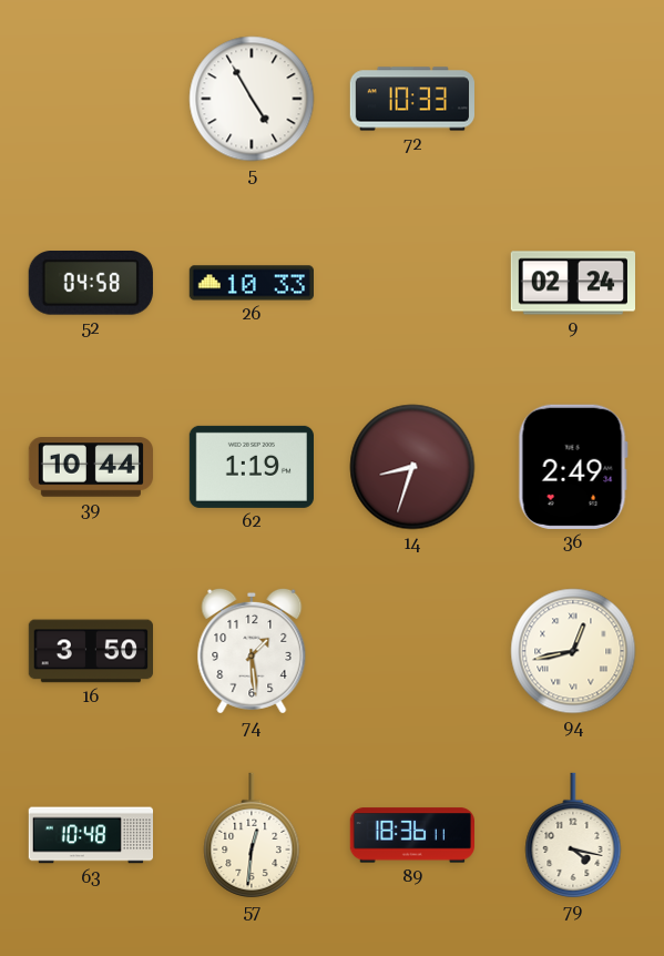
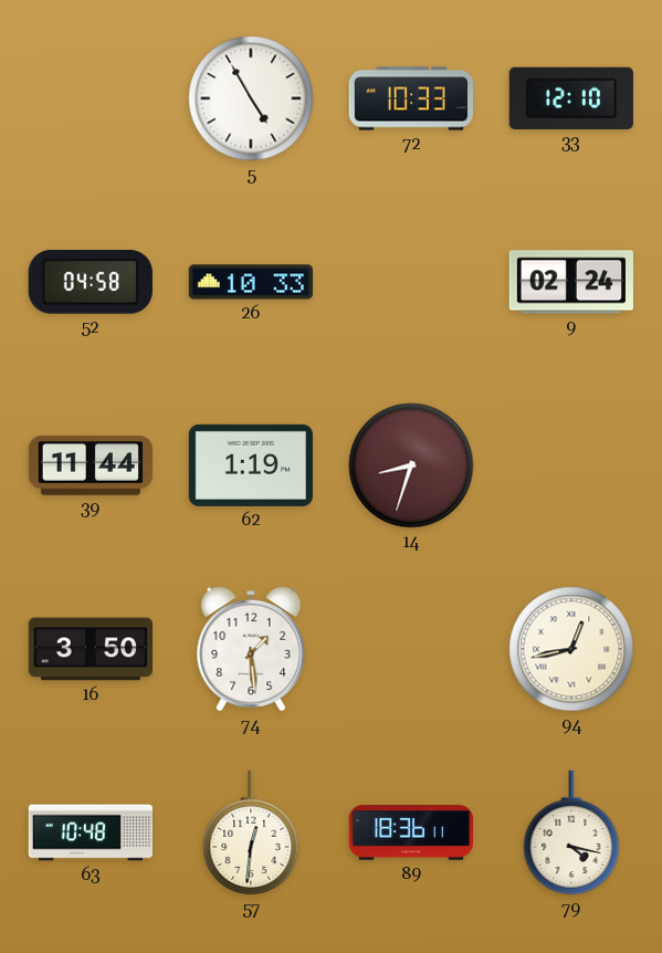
33: none -> 12:10 (571, 98)
39: 10:44 -> 11:44 (90, 465)
36: 2:49 -> none (573, 467)
